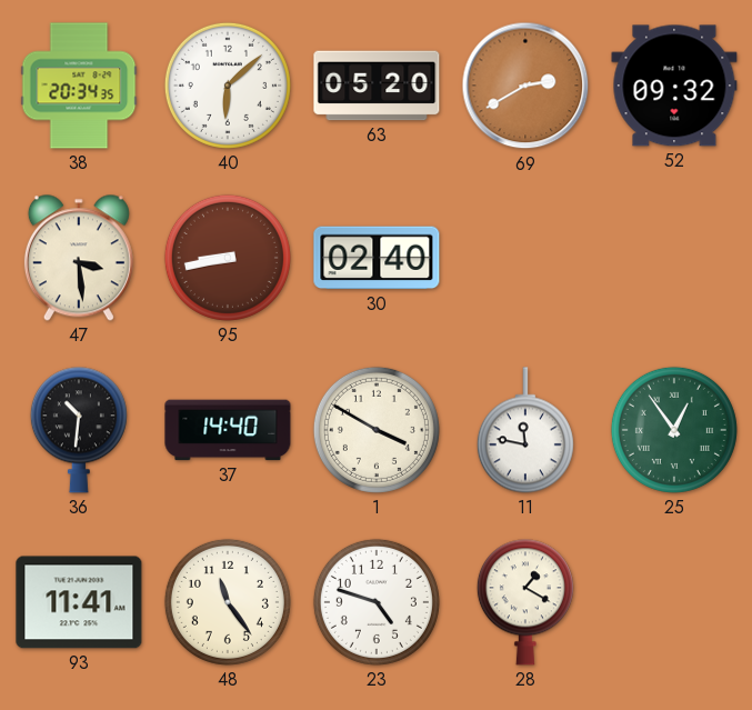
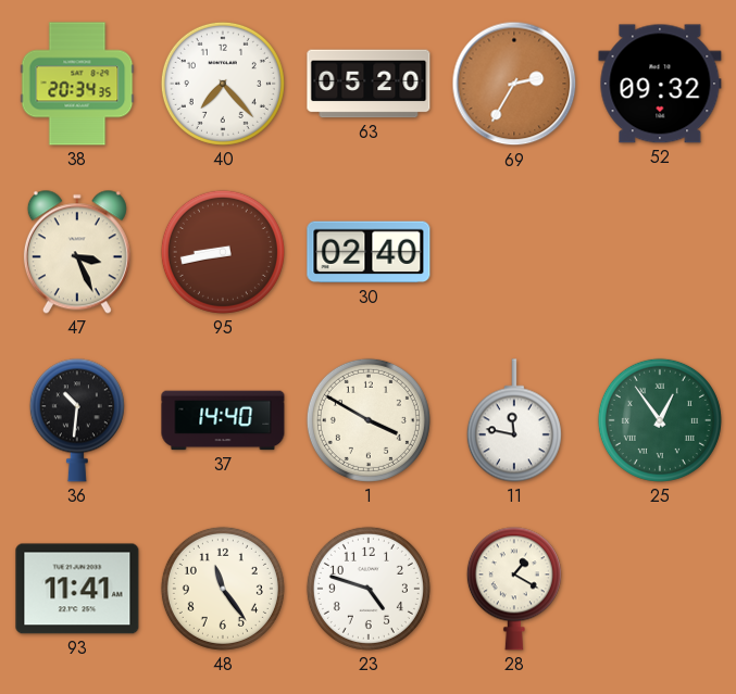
40: 6:08 -> 7:23 (223, 84)
69: 2:40 -> 2:35 (514, 84)
47: 3:29 -> 3:26 (77, 252)
